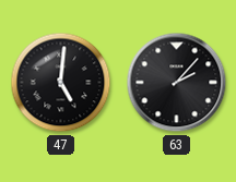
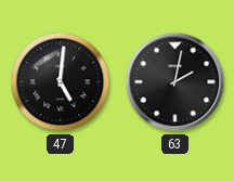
63: 2:07 -> 2:02 (175, 82)
